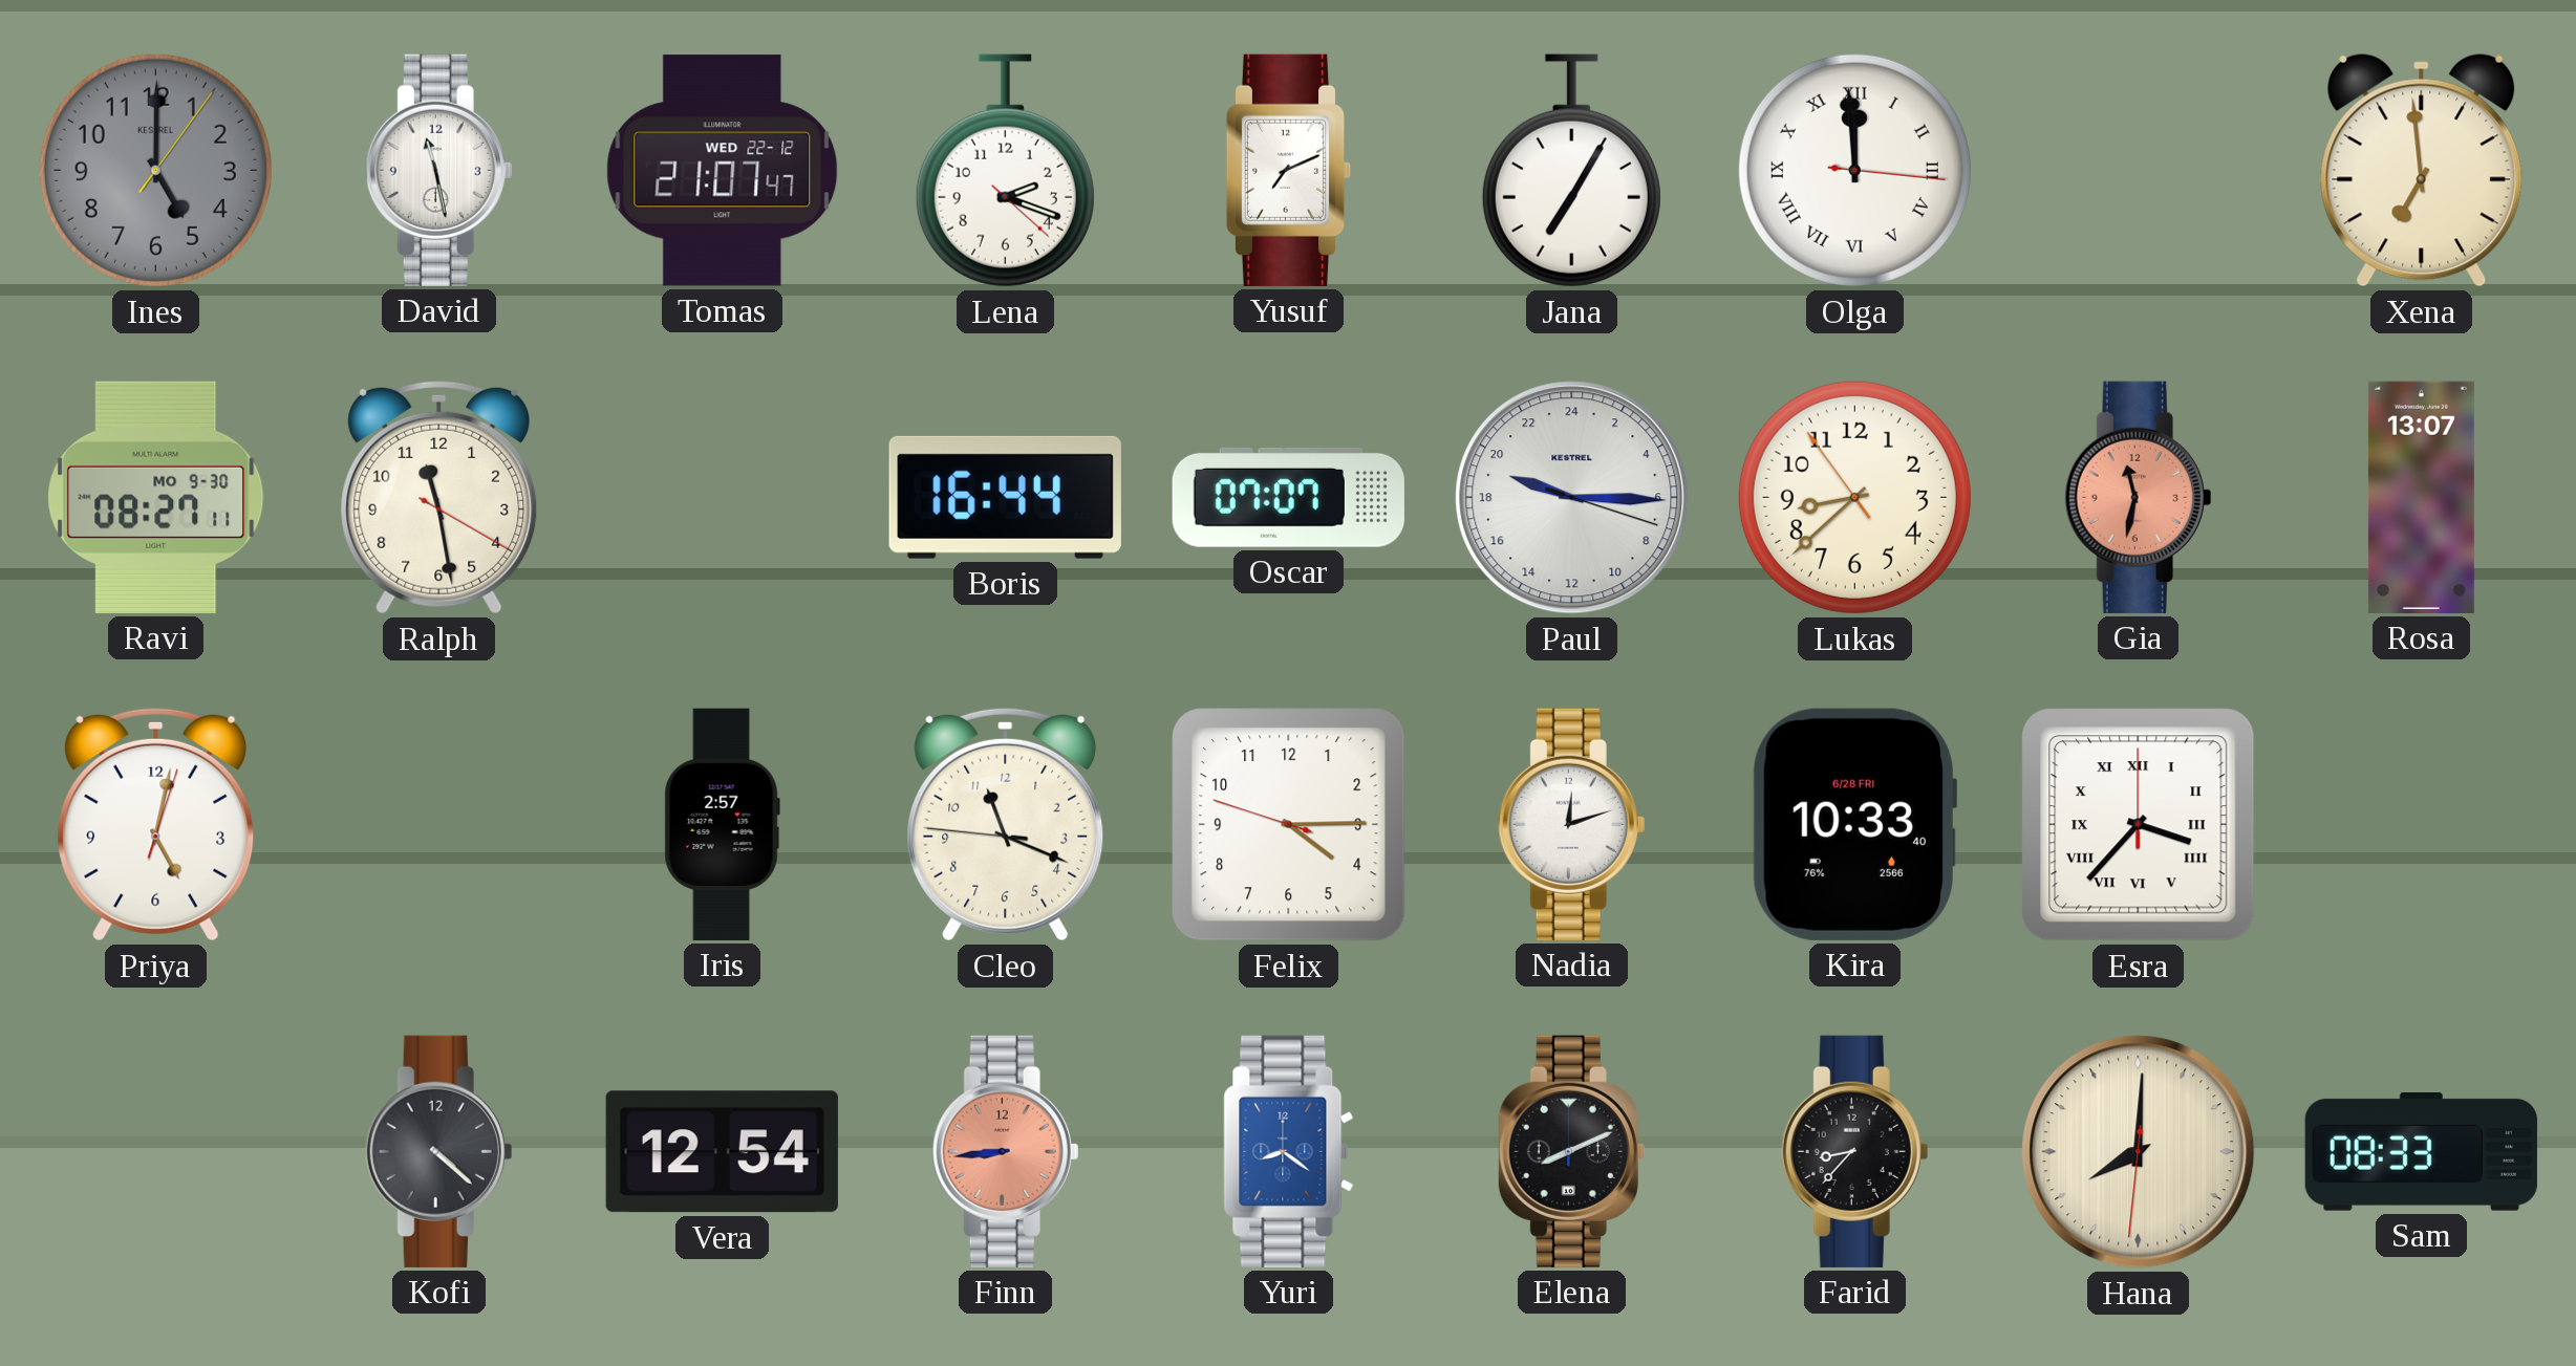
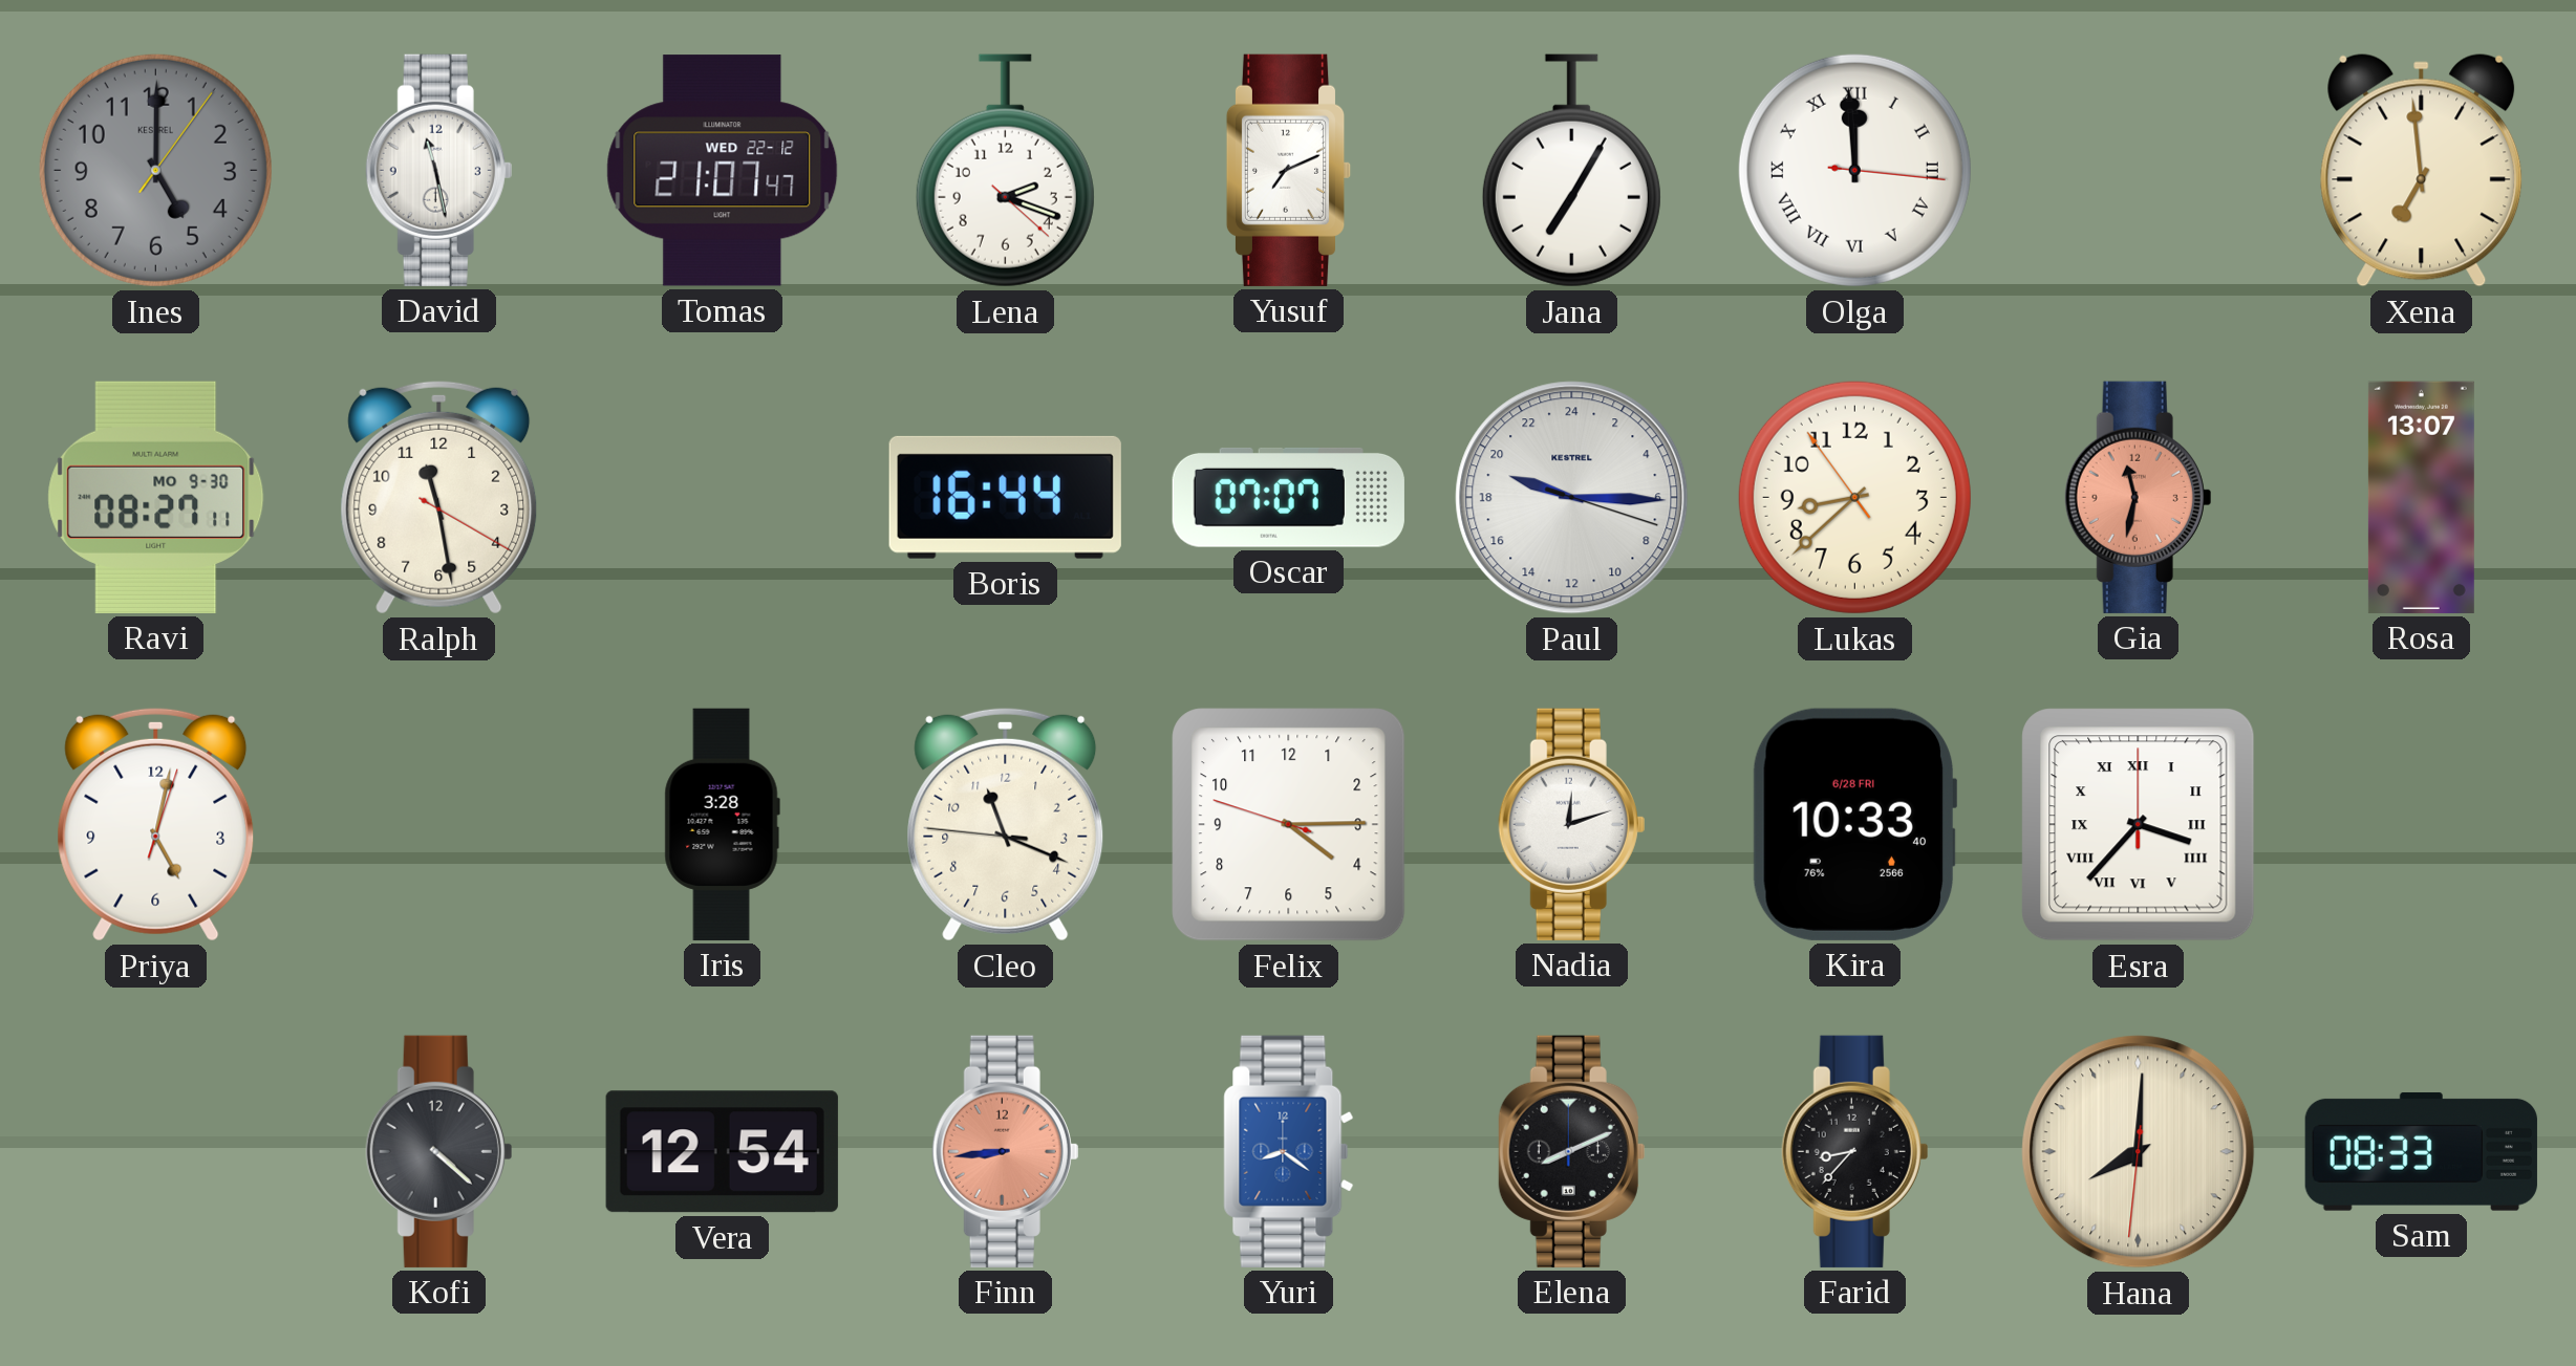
Iris: 2:57 -> 3:28 (722, 824)
